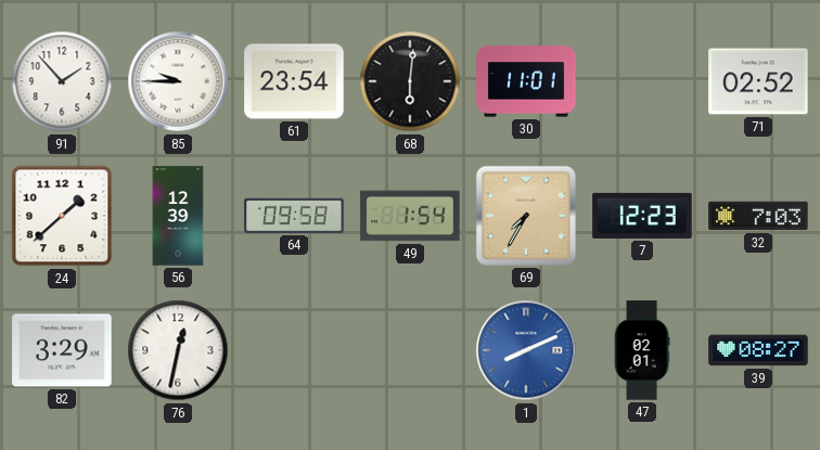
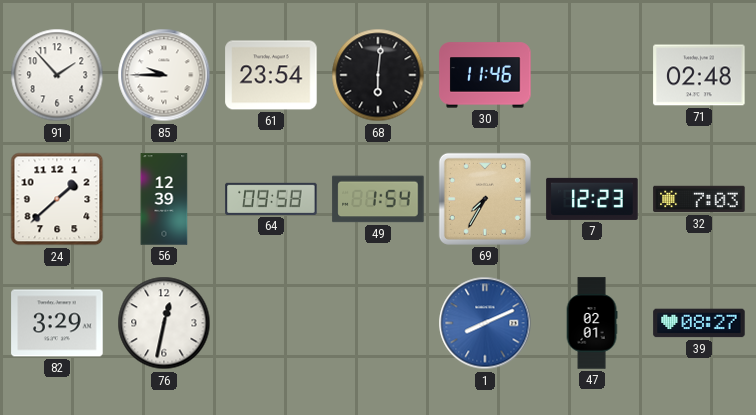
30: 11:01 -> 11:46 (485, 75)
71: 02:52 -> 02:48 (699, 75)
